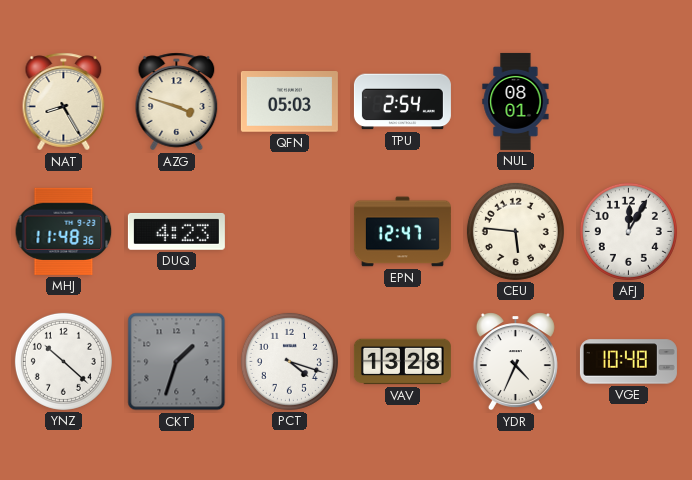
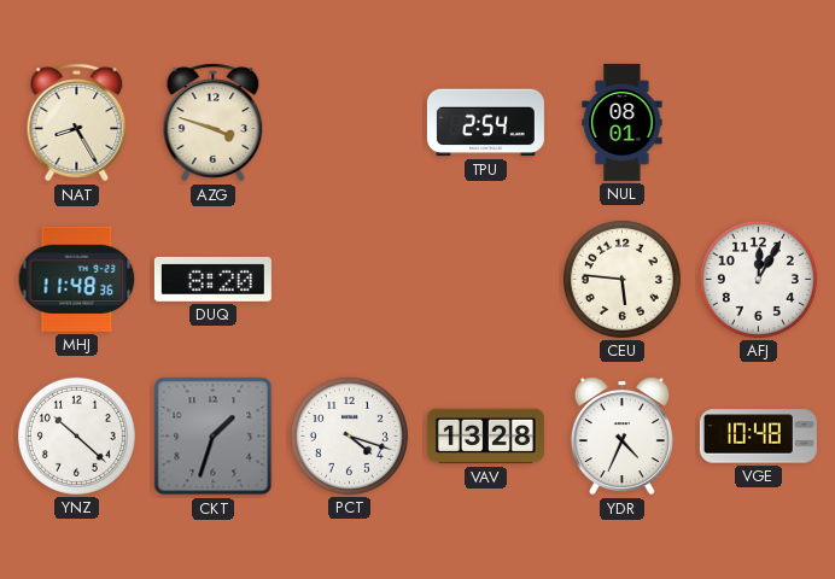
QFN: 05:03 -> none (289, 102)
DUQ: 4:23 -> 8:20 (212, 280)
EPN: 12:47 -> none (402, 232)
